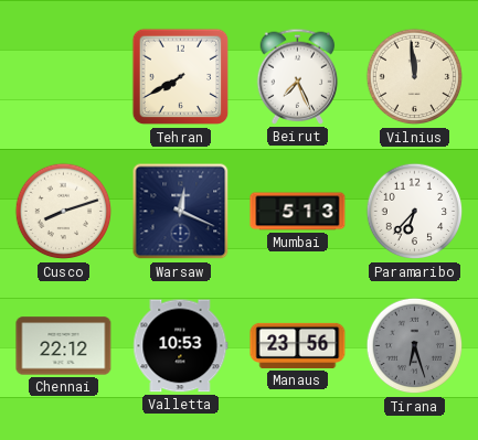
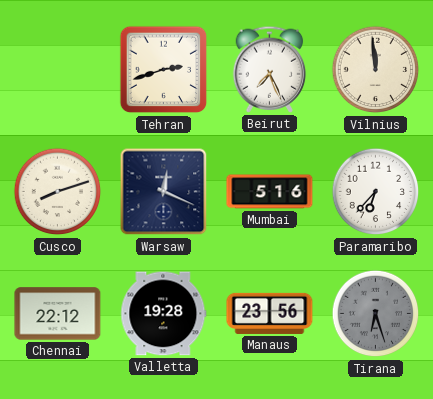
Tehran: 7:40 -> 2:42 (164, 70)
Mumbai: 5:13 -> 5:16 (270, 192)
Valletta: 10:53 -> 19:28 (164, 314)
